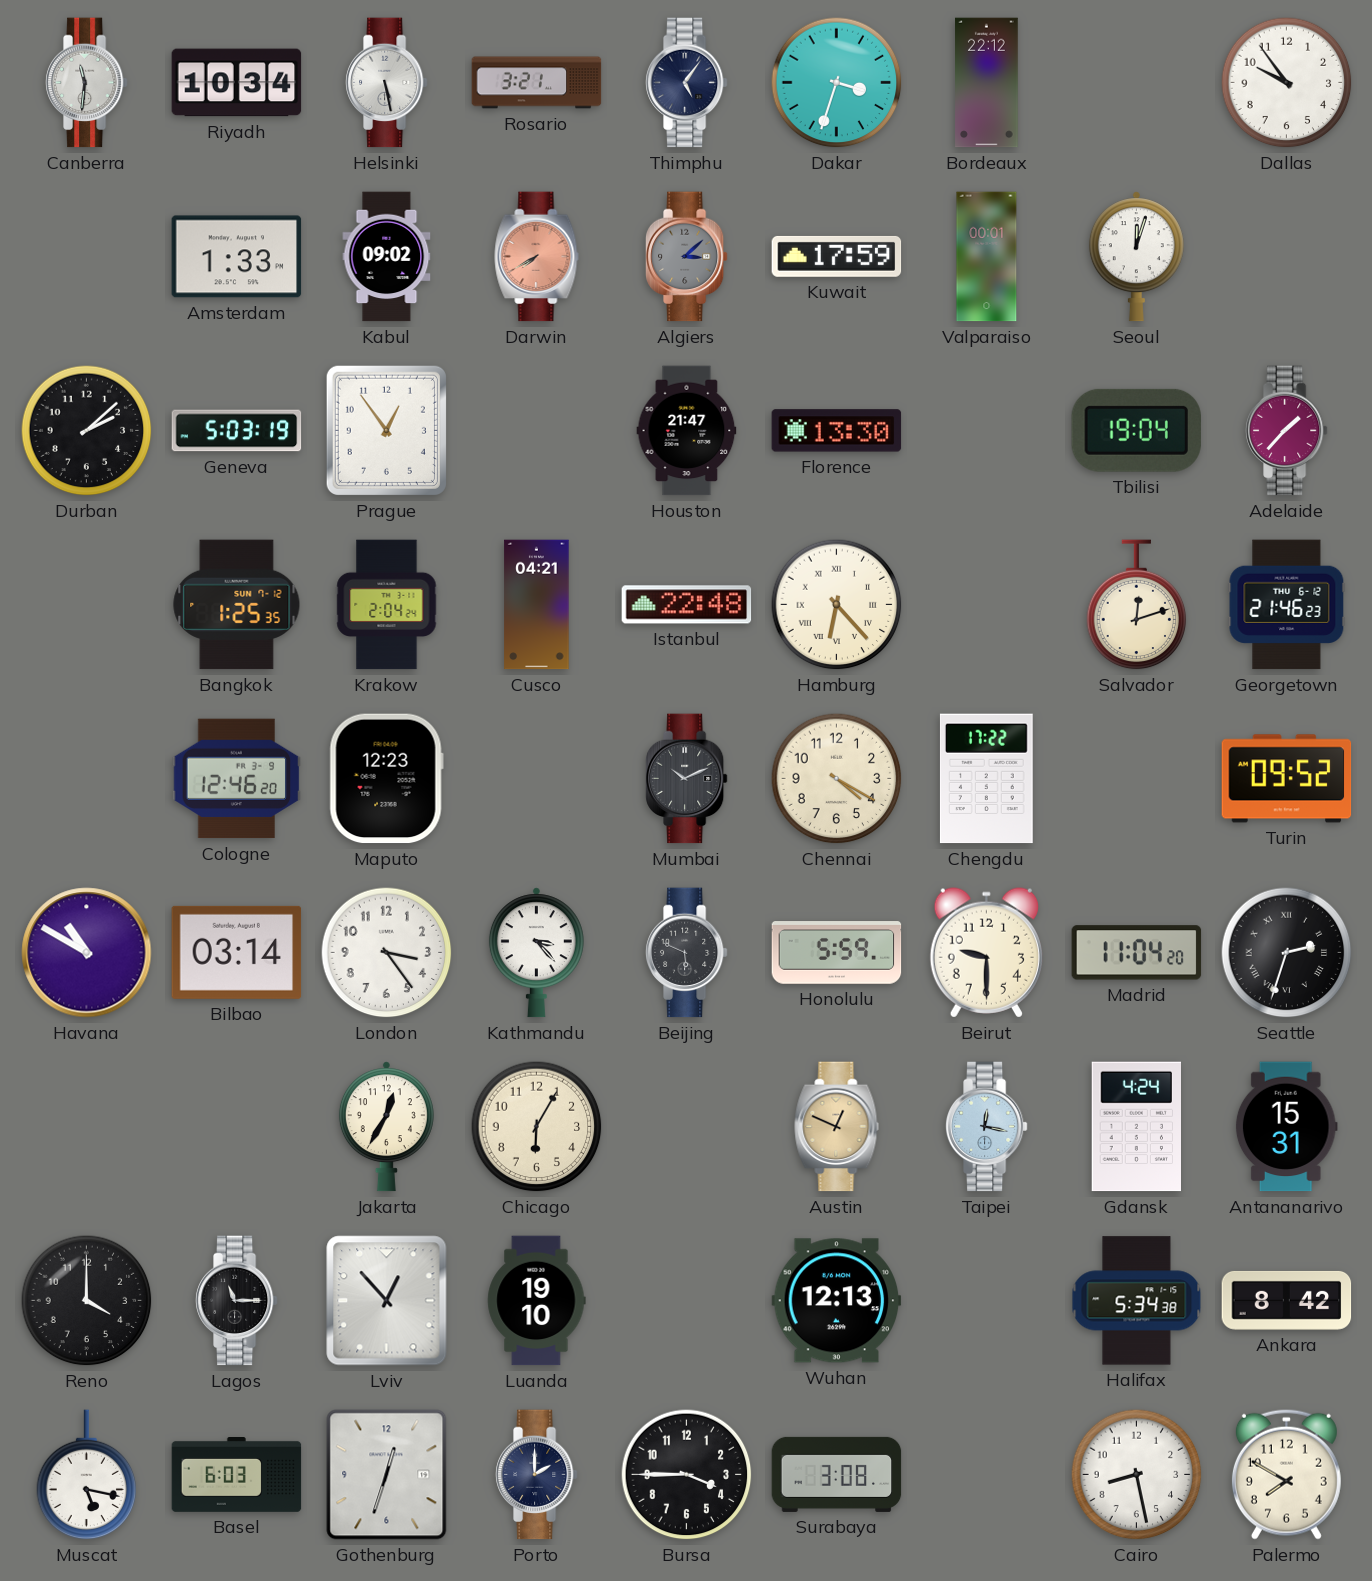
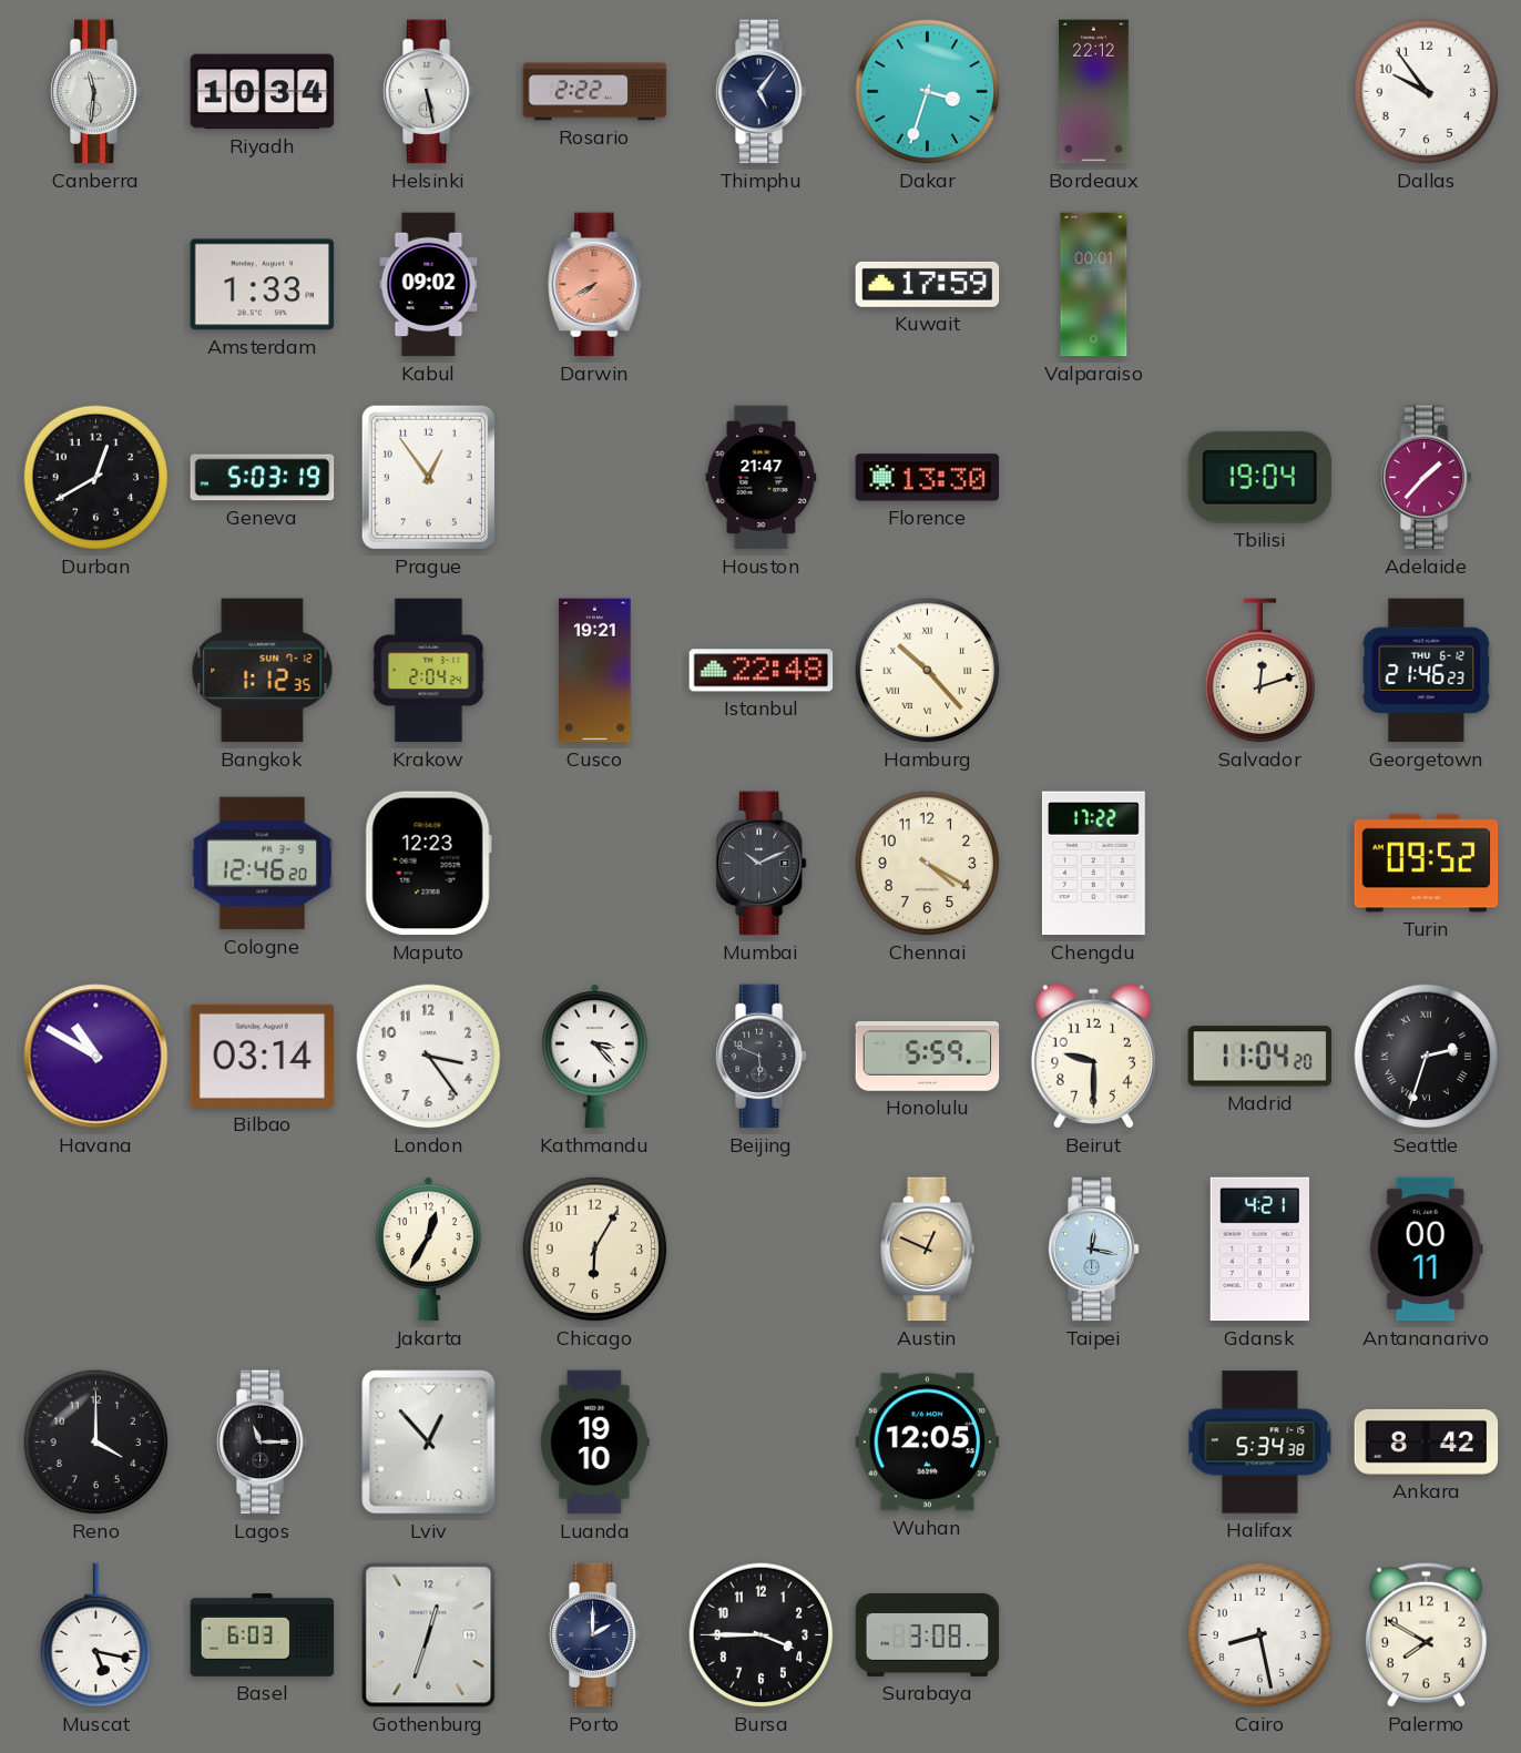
Rosario: 3:21 -> 2:22 (595, 92)
Algiers: 3:08 -> none (686, 257)
Seoul: 12:03 -> none (1136, 257)
Durban: 2:08 -> 12:40 (96, 478)
Bangkok: 1:25 -> 1:12 (263, 671)
Cusco: 04:21 -> 19:21 (595, 671)
Hamburg: 6:23 -> 10:23 (928, 671)
Gdansk: 4:24 -> 4:21 (1259, 1250)
Antananarivo: 15:31 -> 00:11 (1426, 1250)
Wuhan: 12:13 -> 12:05 (928, 1443)
